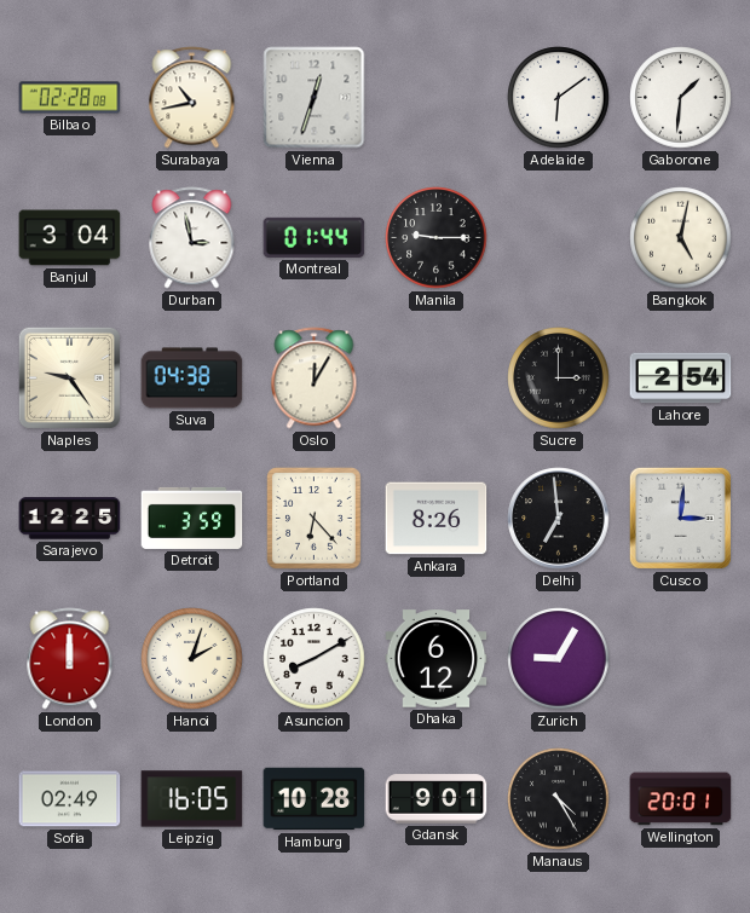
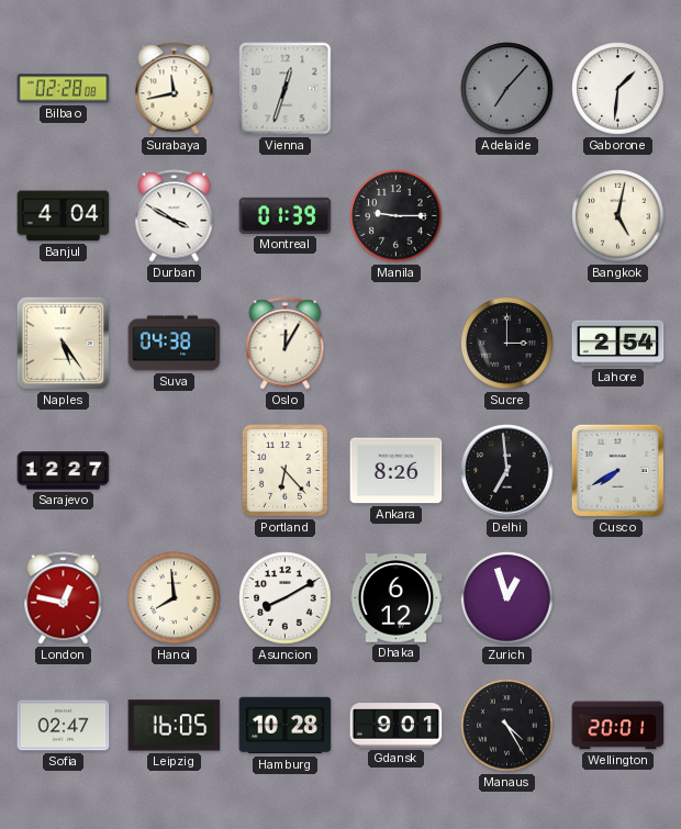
Surabaya: 10:43 -> 11:43 (175, 89)
Adelaide: 6:09 -> 7:07 (507, 89)
Adelaide dial: white -> grey (507, 89)
Banjul: 3:04 -> 4:04 (64, 216)
Durban: 2:58 -> 3:50 (175, 216)
Montreal: 01:44 -> 01:39 (286, 215)
Naples: 9:24 -> 5:24 (63, 343)
Sarajevo: 12:25 -> 12:27 (64, 471)
Detroit: 3:59 -> none (192, 518)
Cusco: 3:01 -> 7:40 (617, 470)
London: 12:00 -> 12:47 (64, 598)
Hanoi: 2:03 -> 7:59 (175, 598)
Zurich: 9:05 -> 12:57 (507, 598)
Sofia: 02:49 -> 02:47 (64, 726)
